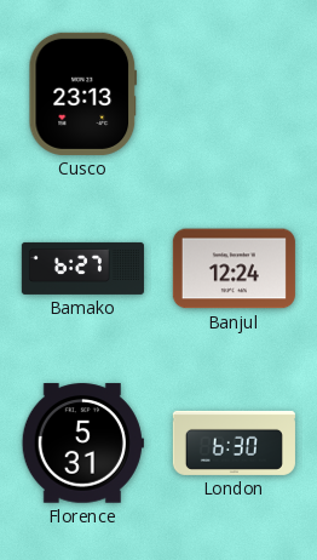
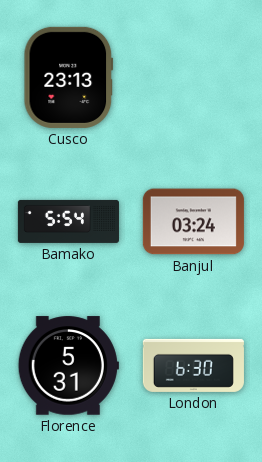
Bamako: 6:27 -> 5:54 (68, 221)
Banjul: 12:24 -> 03:24 (193, 222)
